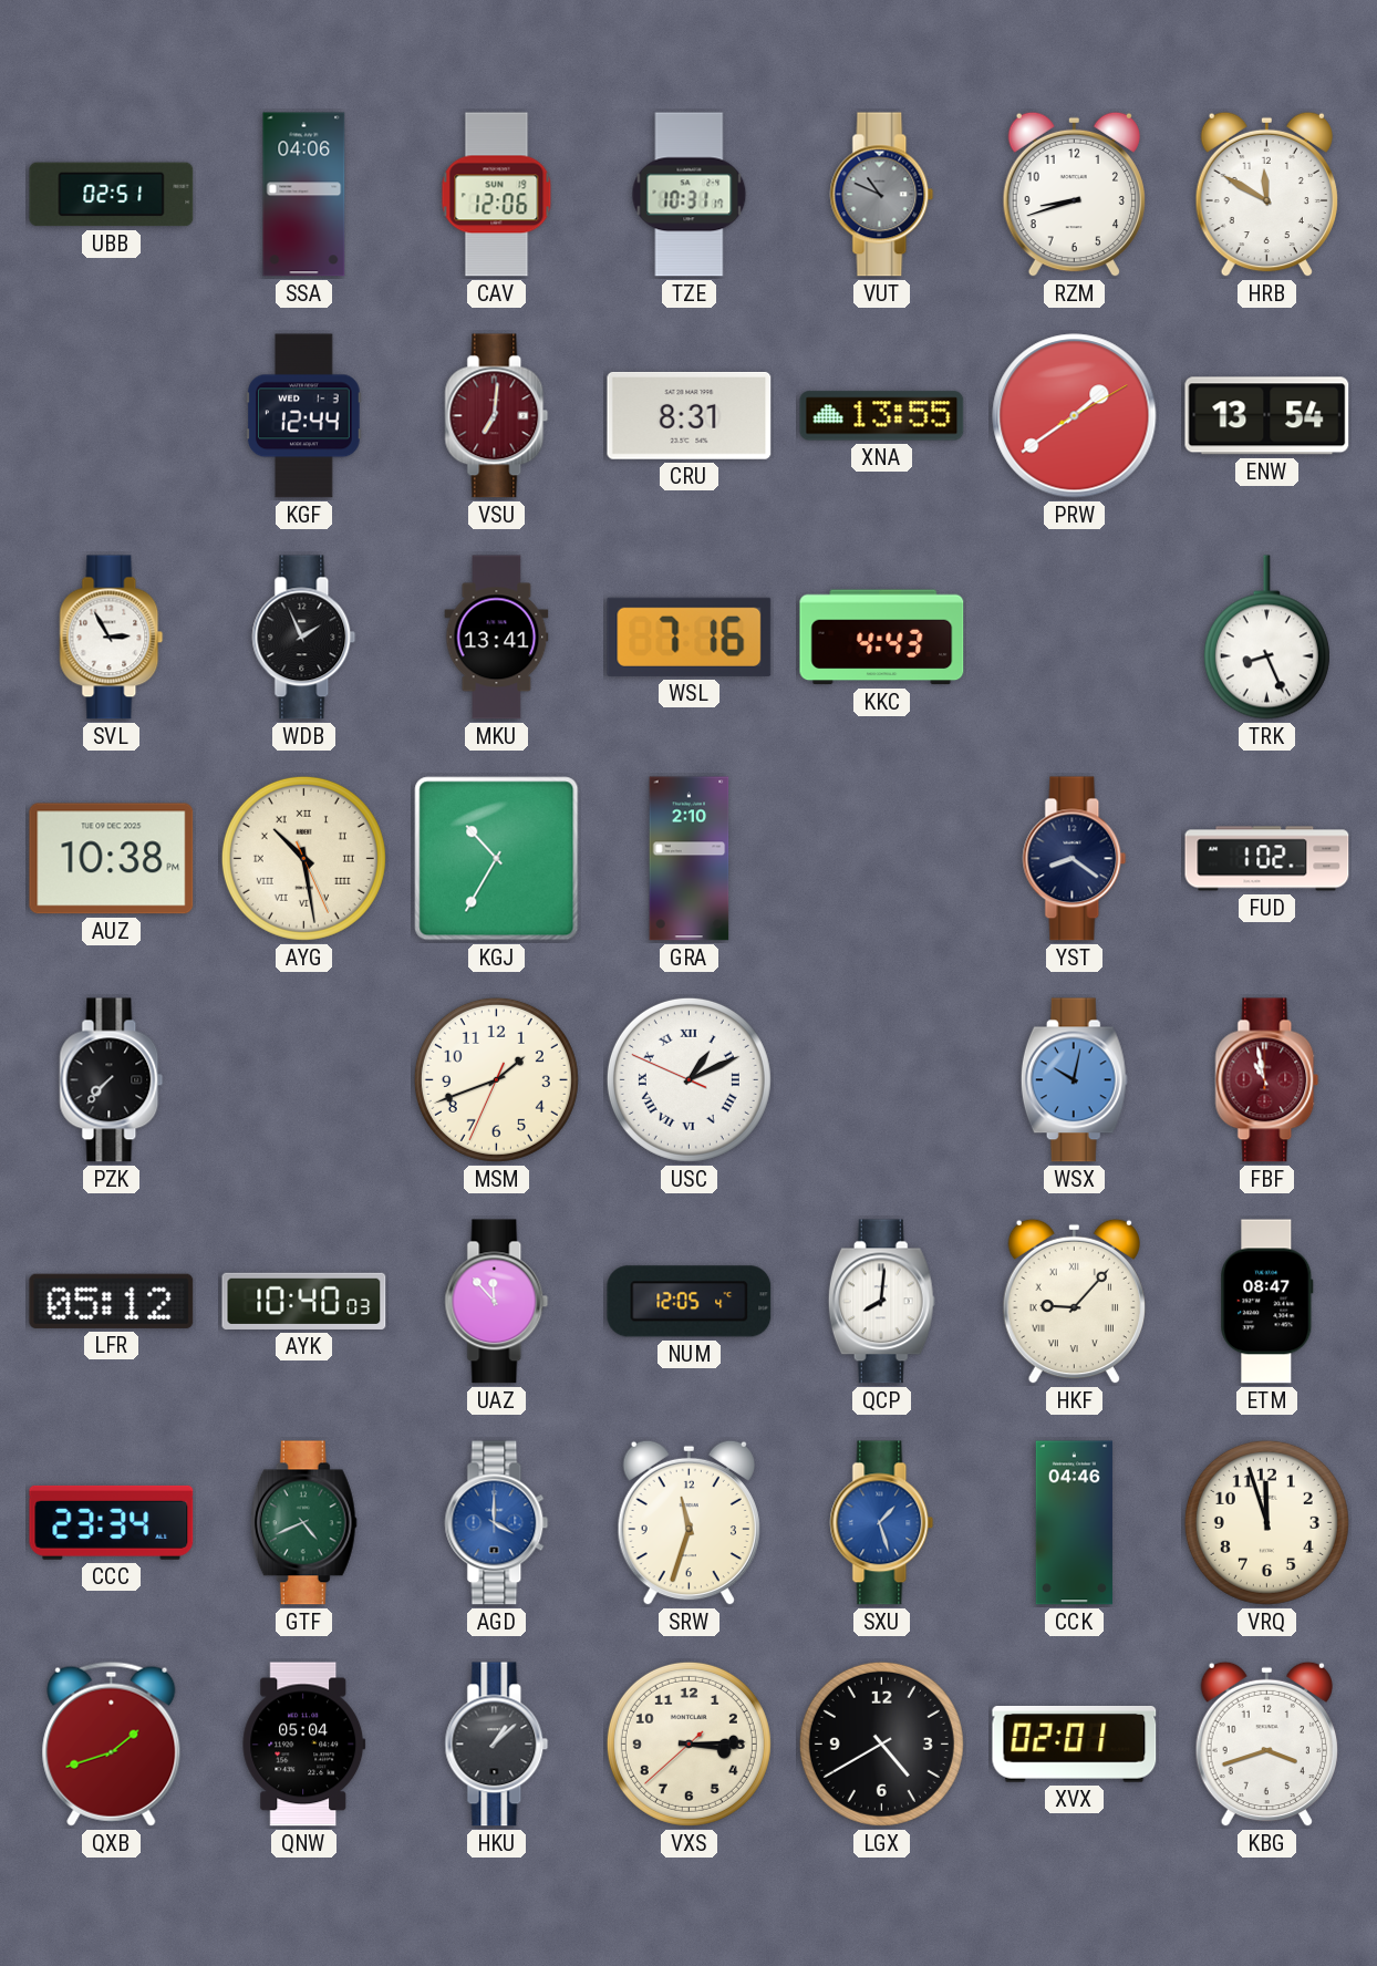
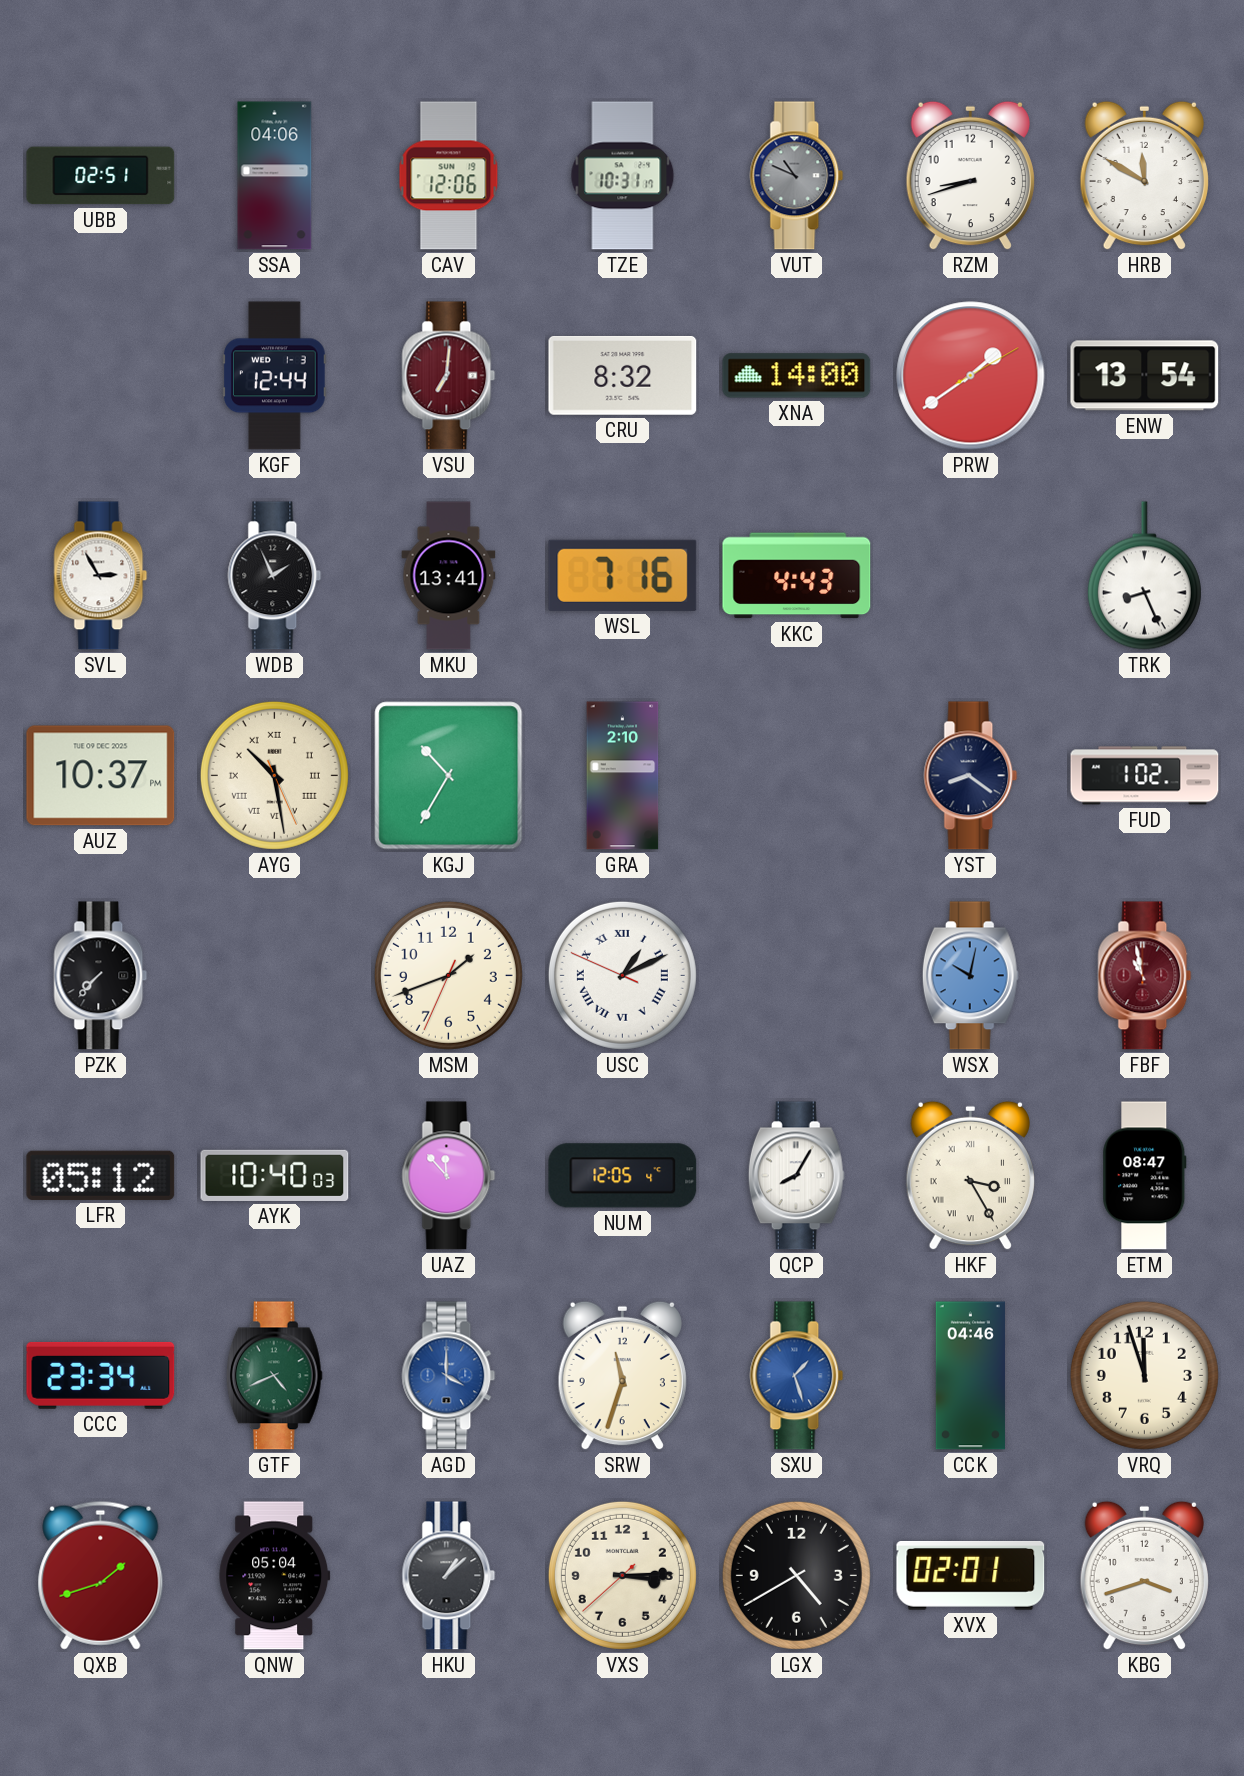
CRU: 8:31 -> 8:32 (623, 375)
XNA: 13:55 -> 14:00 (797, 376)
AUZ: 10:38 -> 10:37 (101, 776)
QCP: 8:01 -> 8:05 (796, 1176)
HKF: 9:07 -> 3:25 (970, 1176)
